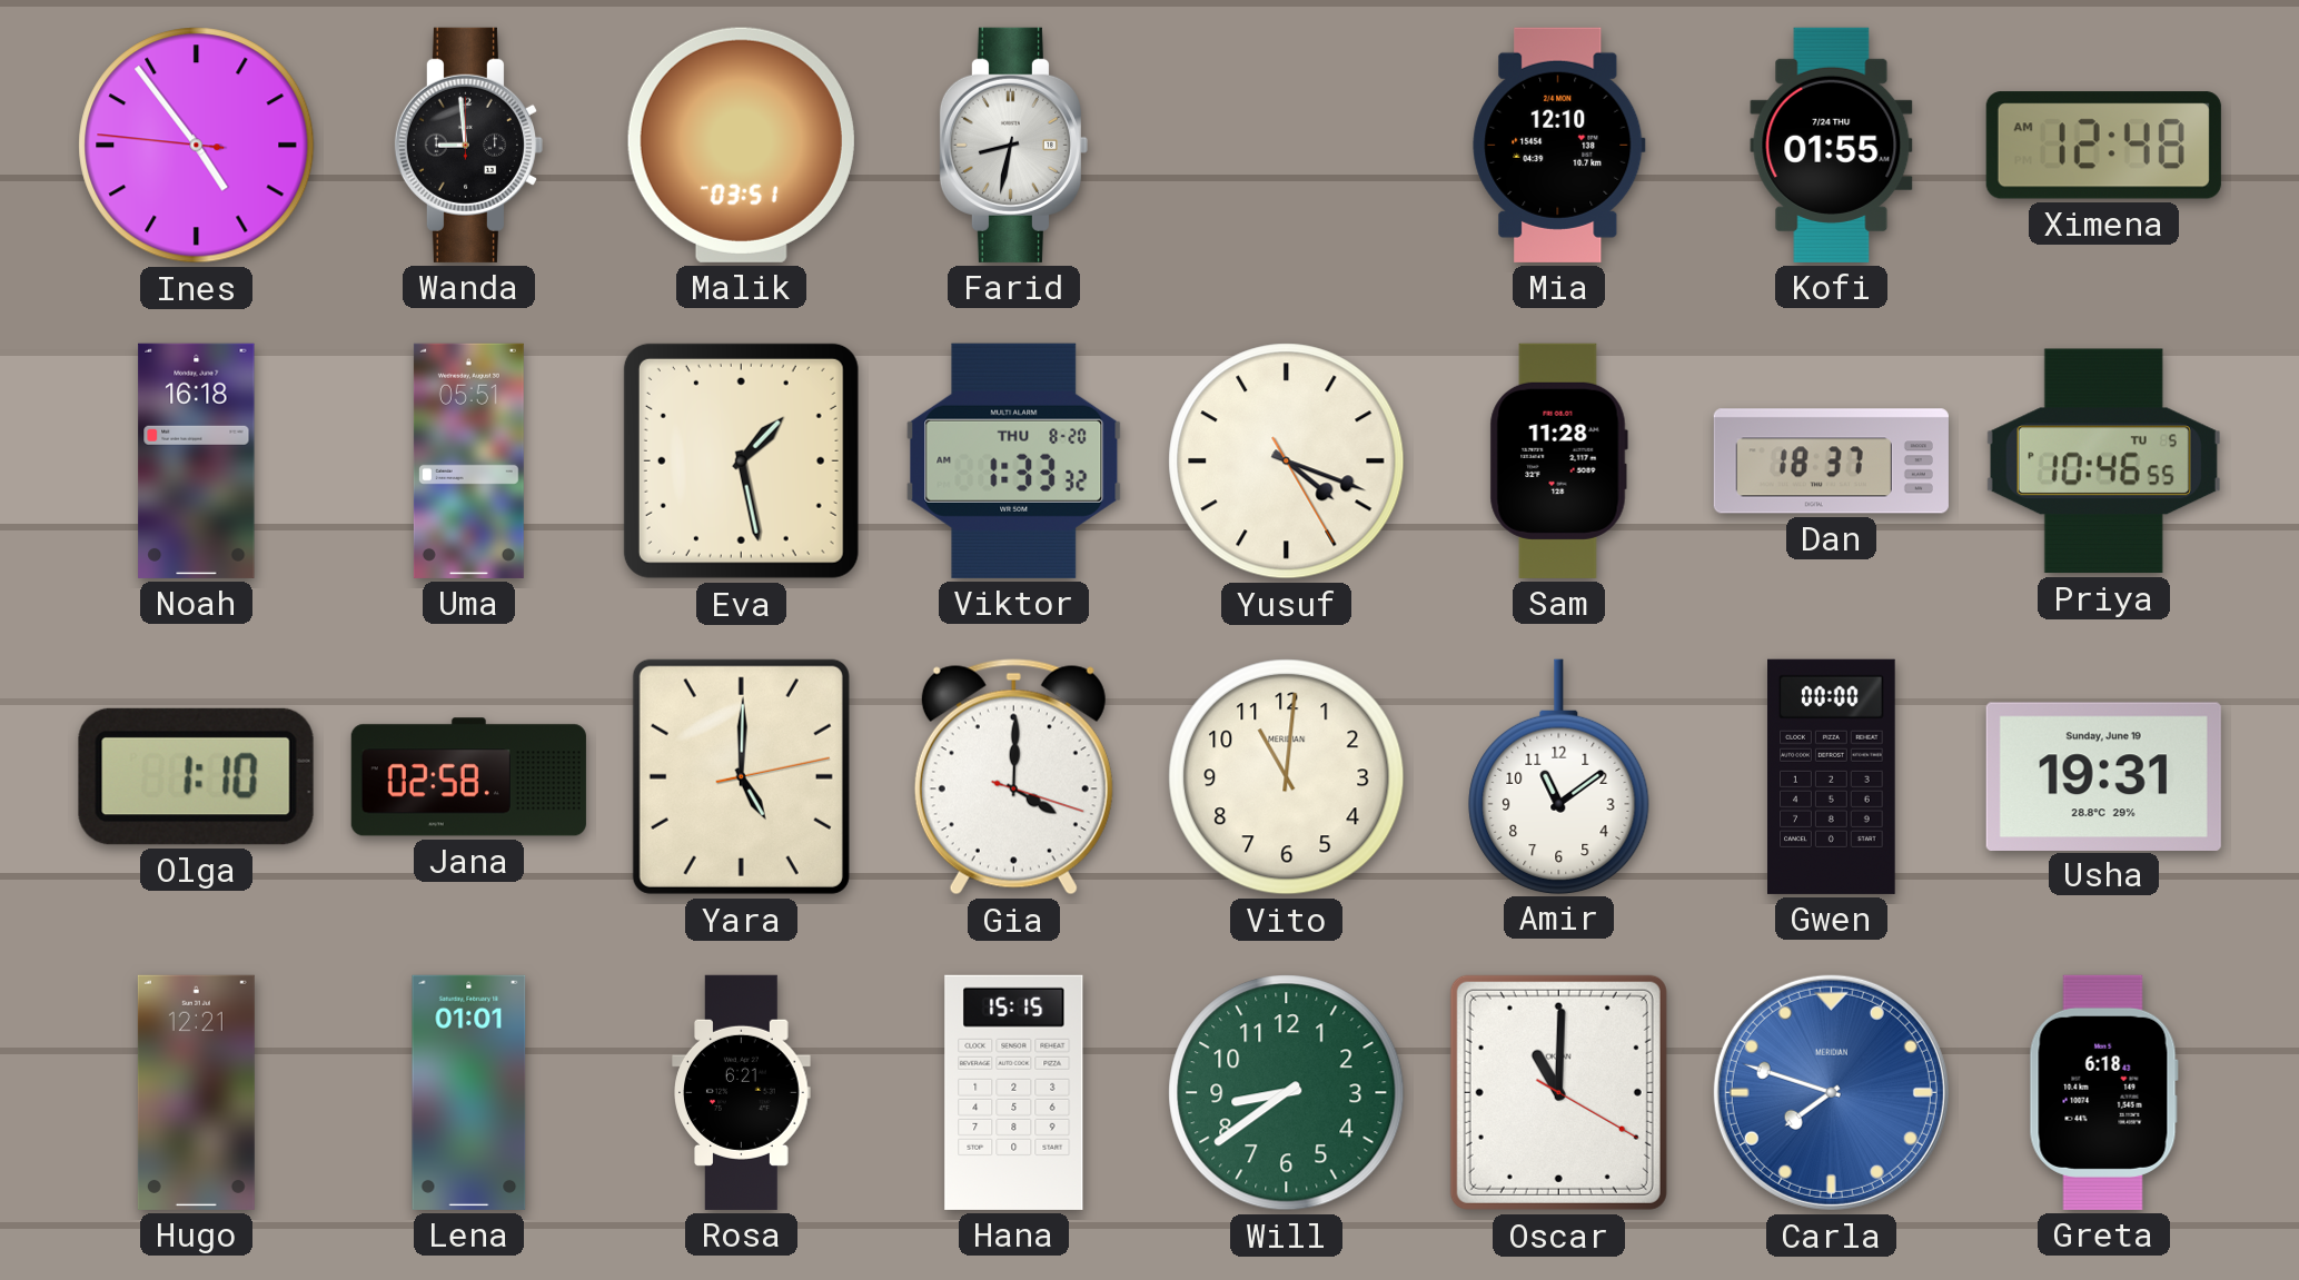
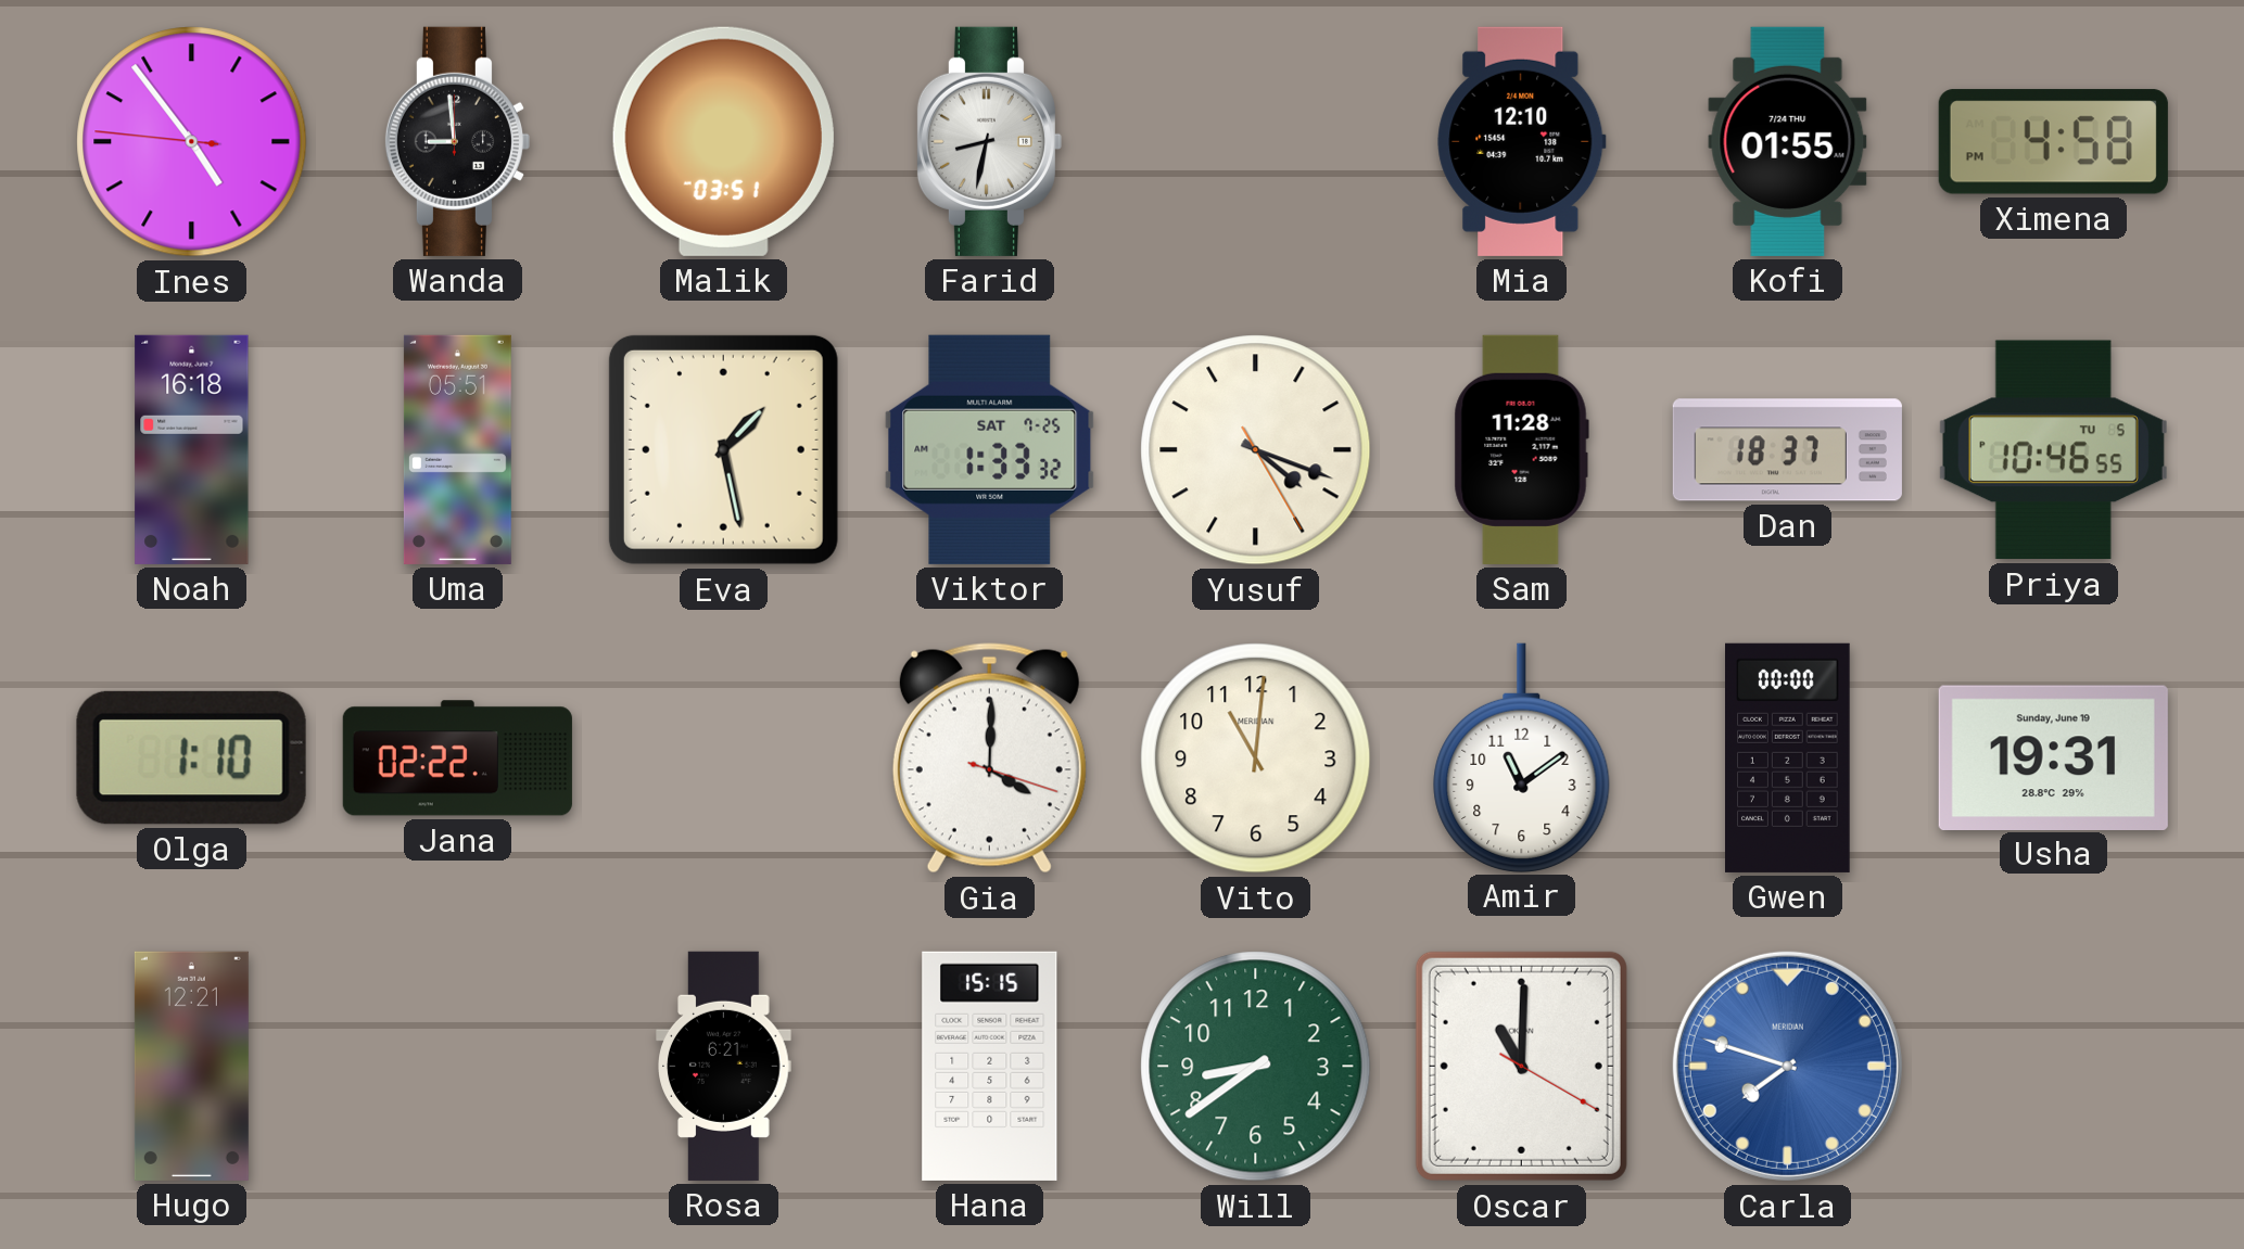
Ximena: 12:48 -> 4:58 (2053, 142)
Viktor date: THU 8-20 -> SAT 7-25 (990, 449)
Jana: 02:58 -> 02:22 (457, 759)
Yara: 5:00 -> none (741, 776)
Lena: 01:01 -> none (469, 1092)
Greta: 6:18 -> none (2103, 1092)
